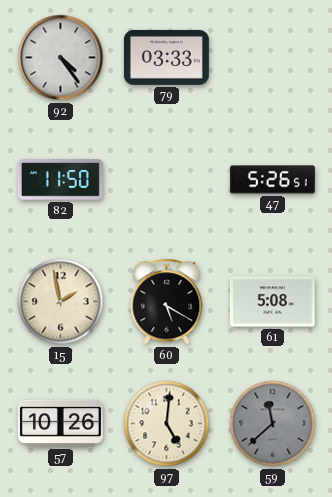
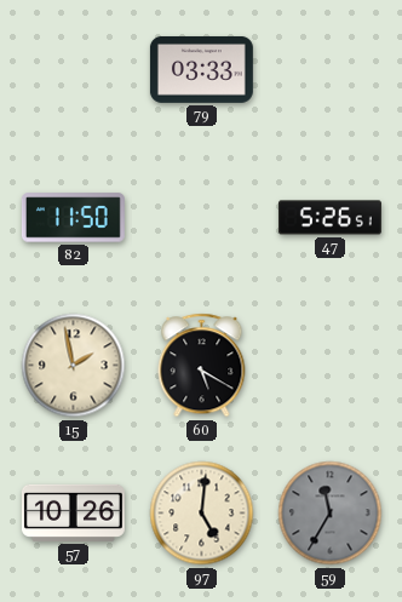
92: 4:24 -> none (61, 58)
61: 5:08 -> none (272, 302)
59: 11:38 -> 11:35 (331, 514)
